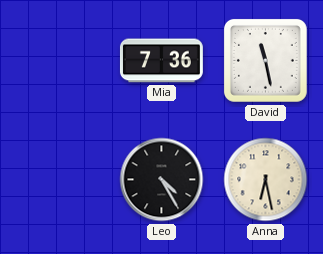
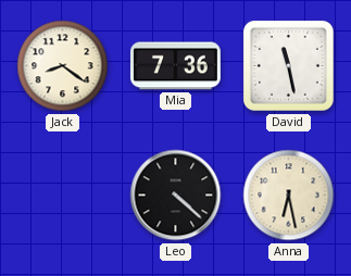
Jack: none -> 8:21 (63, 66)
Leo: 4:25 -> 4:22 (176, 196)
